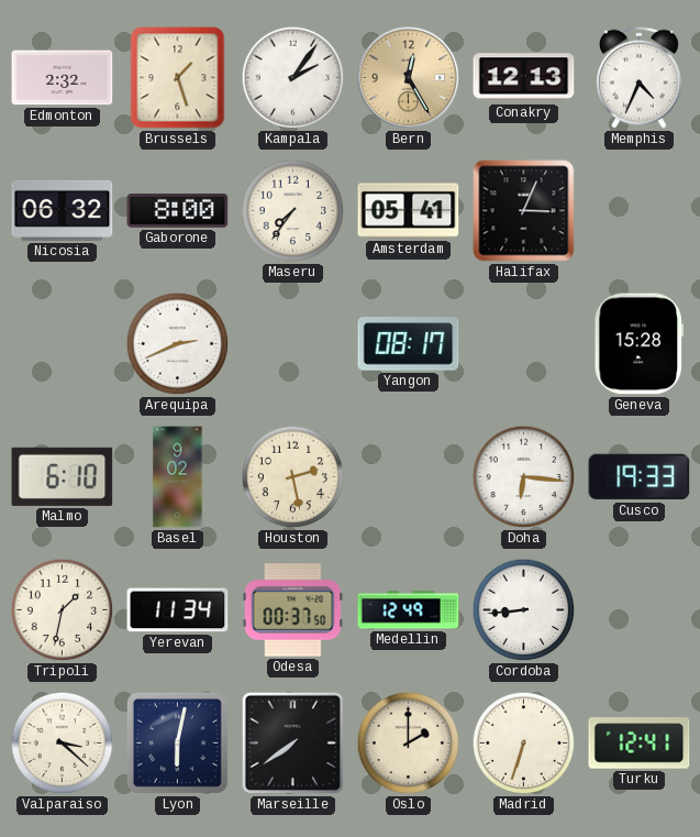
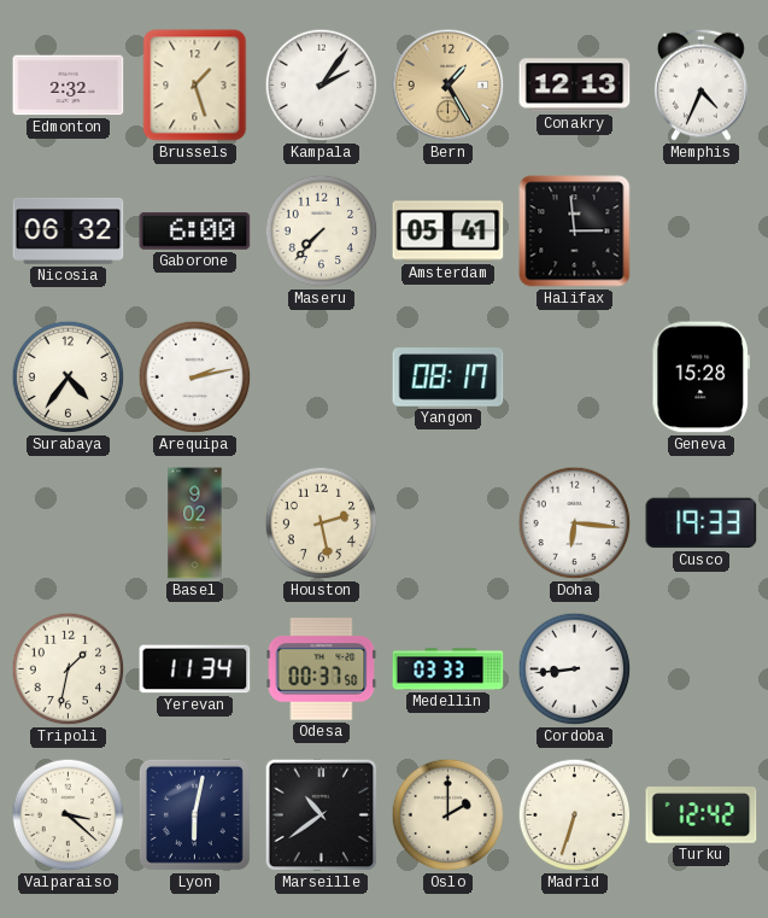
Bern: 12:25 -> 1:25 (449, 86)
Gaborone: 8:00 -> 6:00 (195, 230)
Maseru: 7:36 -> 7:37 (322, 232)
Halifax: 3:04 -> 2:59 (575, 232)
Surabaya: none -> 4:36 (69, 378)
Arequipa: 2:41 -> 2:13 (195, 378)
Malmo: 6:10 -> none (63, 476)
Medellin: 12:49 -> 03:33 (449, 670)
Marseille: 7:39 -> 10:39 (322, 815)
Turku: 12:41 -> 12:42 (702, 815)
